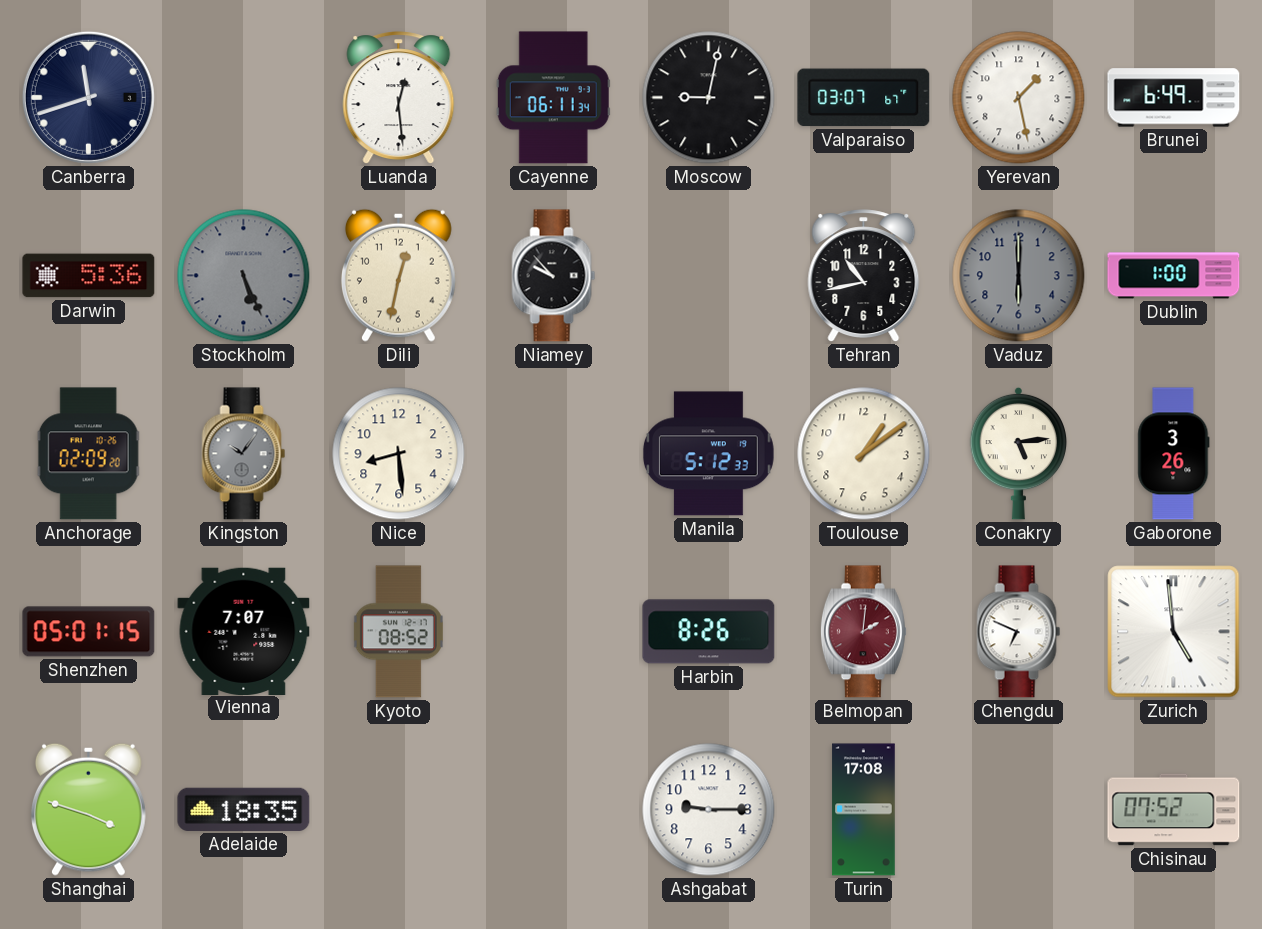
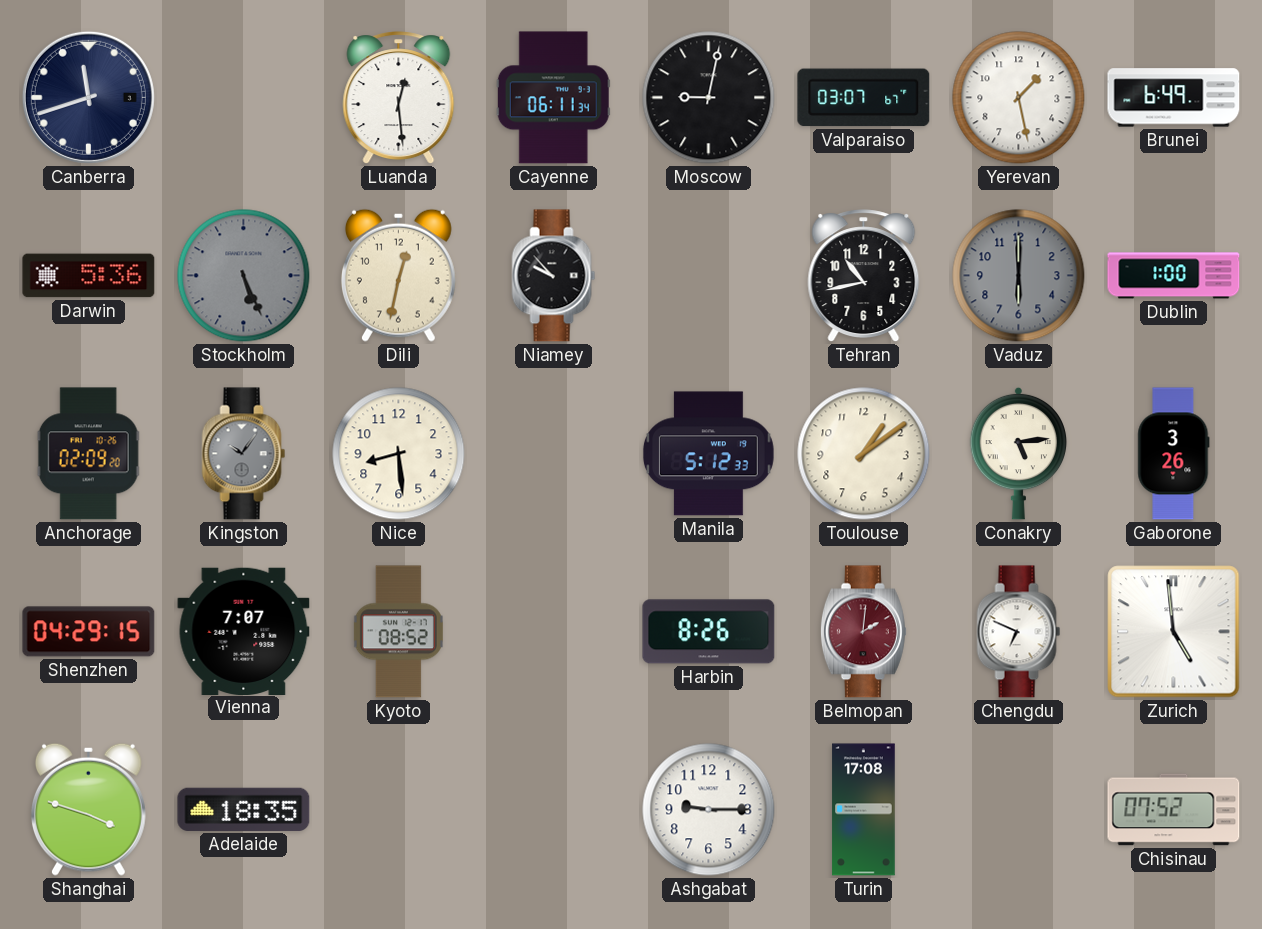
Shenzhen: 05:01 -> 04:29 (89, 632)
